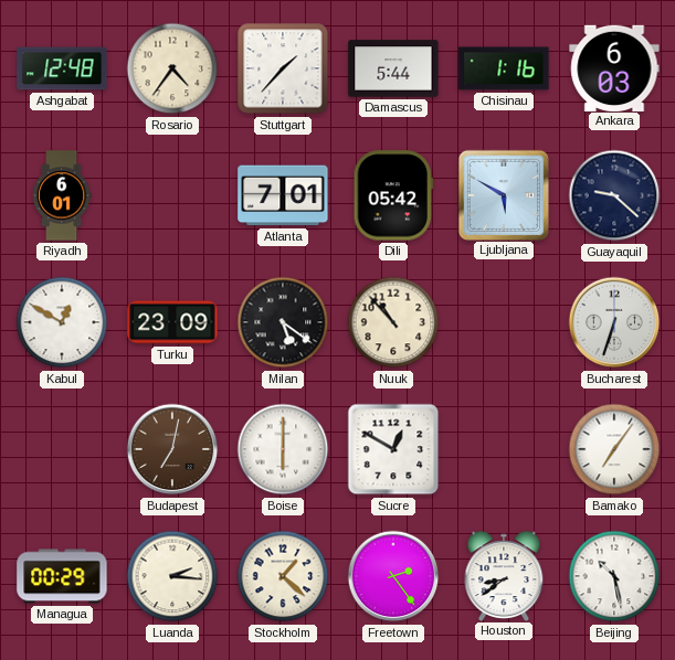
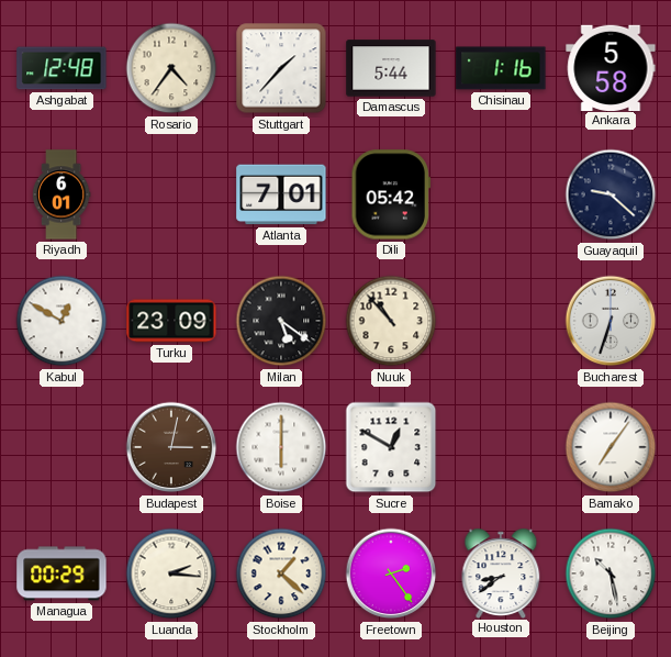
Ankara: 6:03 -> 5:58 (611, 67)
Ljubljana: 5:50 -> none (503, 194)
Budapest: 7:02 -> 3:02 (171, 447)
